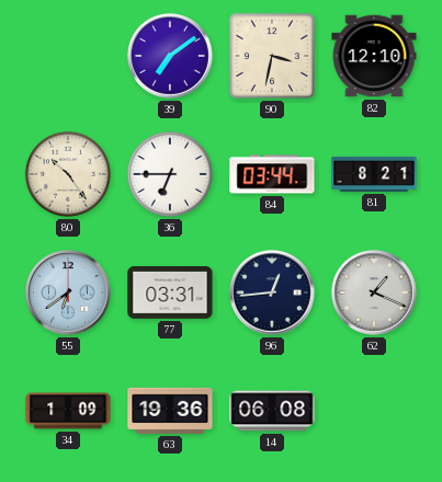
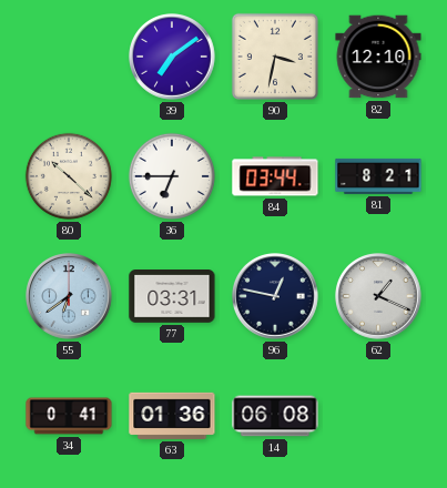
80: 10:24 -> 10:22 (69, 176)
96: 12:44 -> 12:47 (276, 297)
34: 1:09 -> 0:41 (69, 416)
63: 19:36 -> 01:36 (172, 416)
